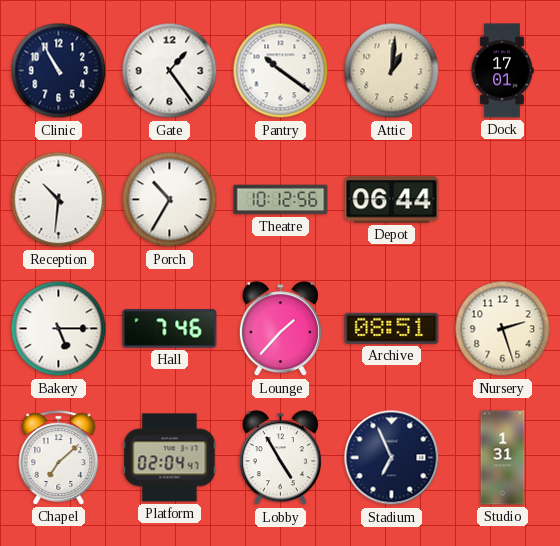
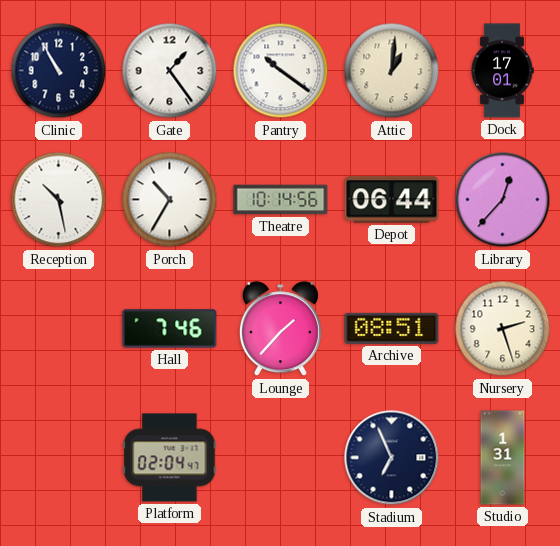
Reception: 10:31 -> 10:28 (59, 200)
Theatre: 10:12 -> 10:14 (281, 200)
Library: none -> 12:37 (503, 200)
Bakery: 5:15 -> none (59, 329)
Chapel: 7:08 -> none (59, 458)
Lobby: 4:55 -> none (280, 458)
